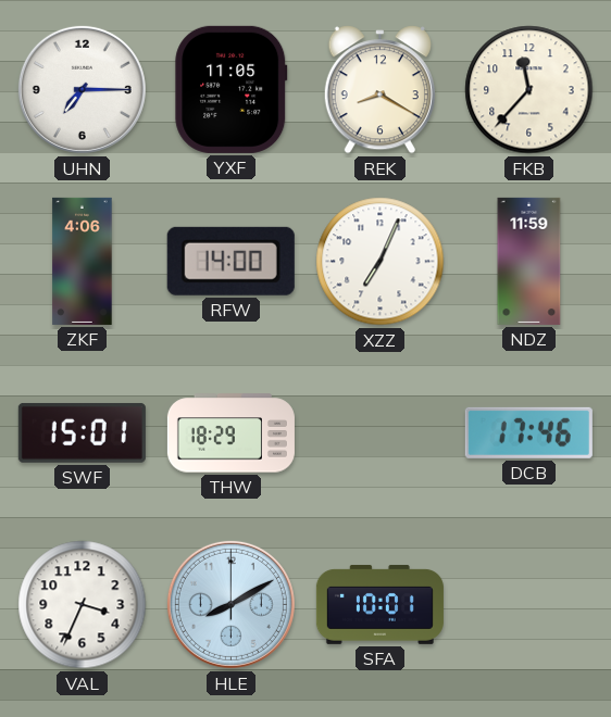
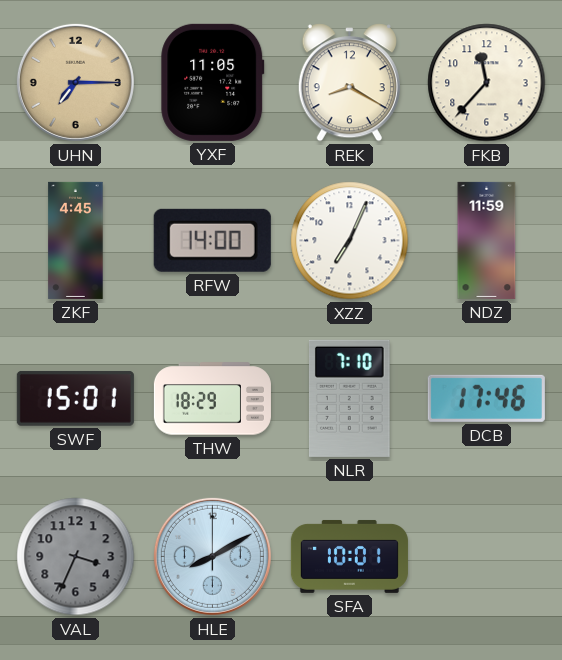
UHN dial: white -> champagne (75, 82)
ZKF: 4:06 -> 4:45 (76, 240)
NLR: none -> 7:10 (349, 398)
VAL dial: white -> grey (76, 557)
